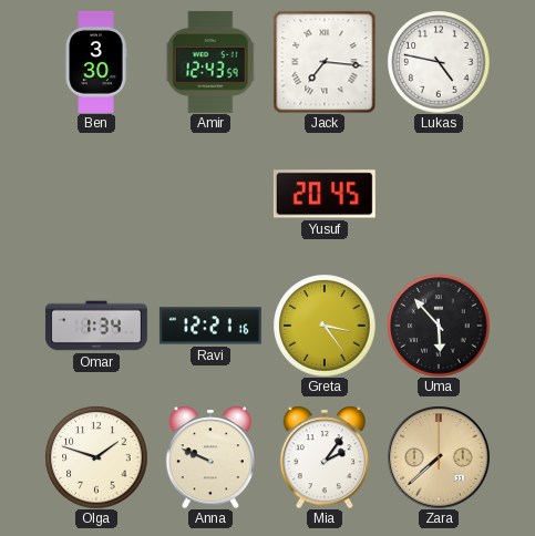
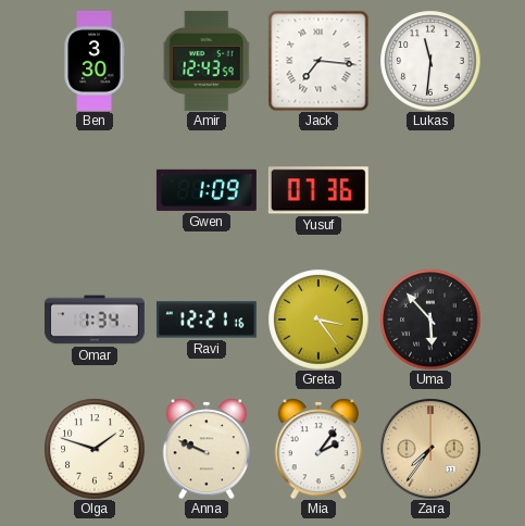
Lukas: 4:47 -> 11:31 (430, 61)
Gwen: none -> 1:09 (207, 190)
Yusuf: 20:45 -> 07:36 (318, 190)
Zara: 7:38 -> 7:36 (430, 449)
